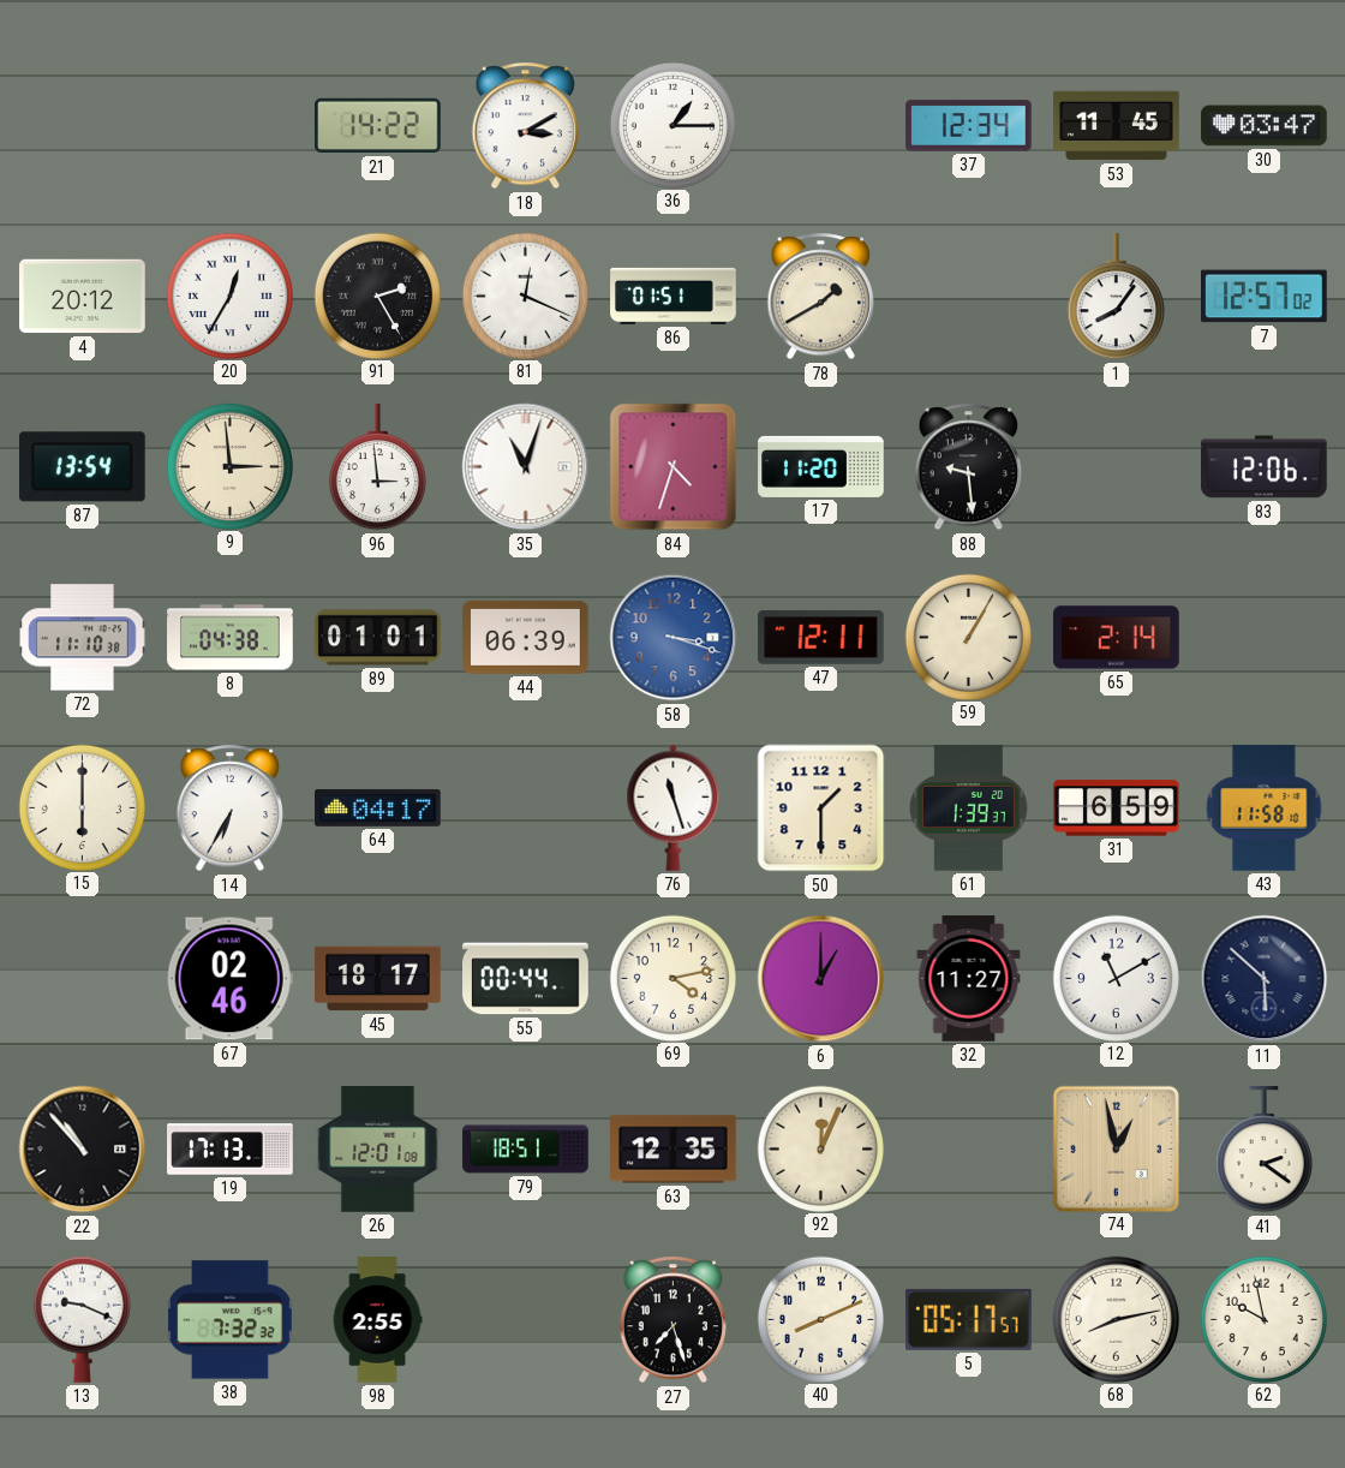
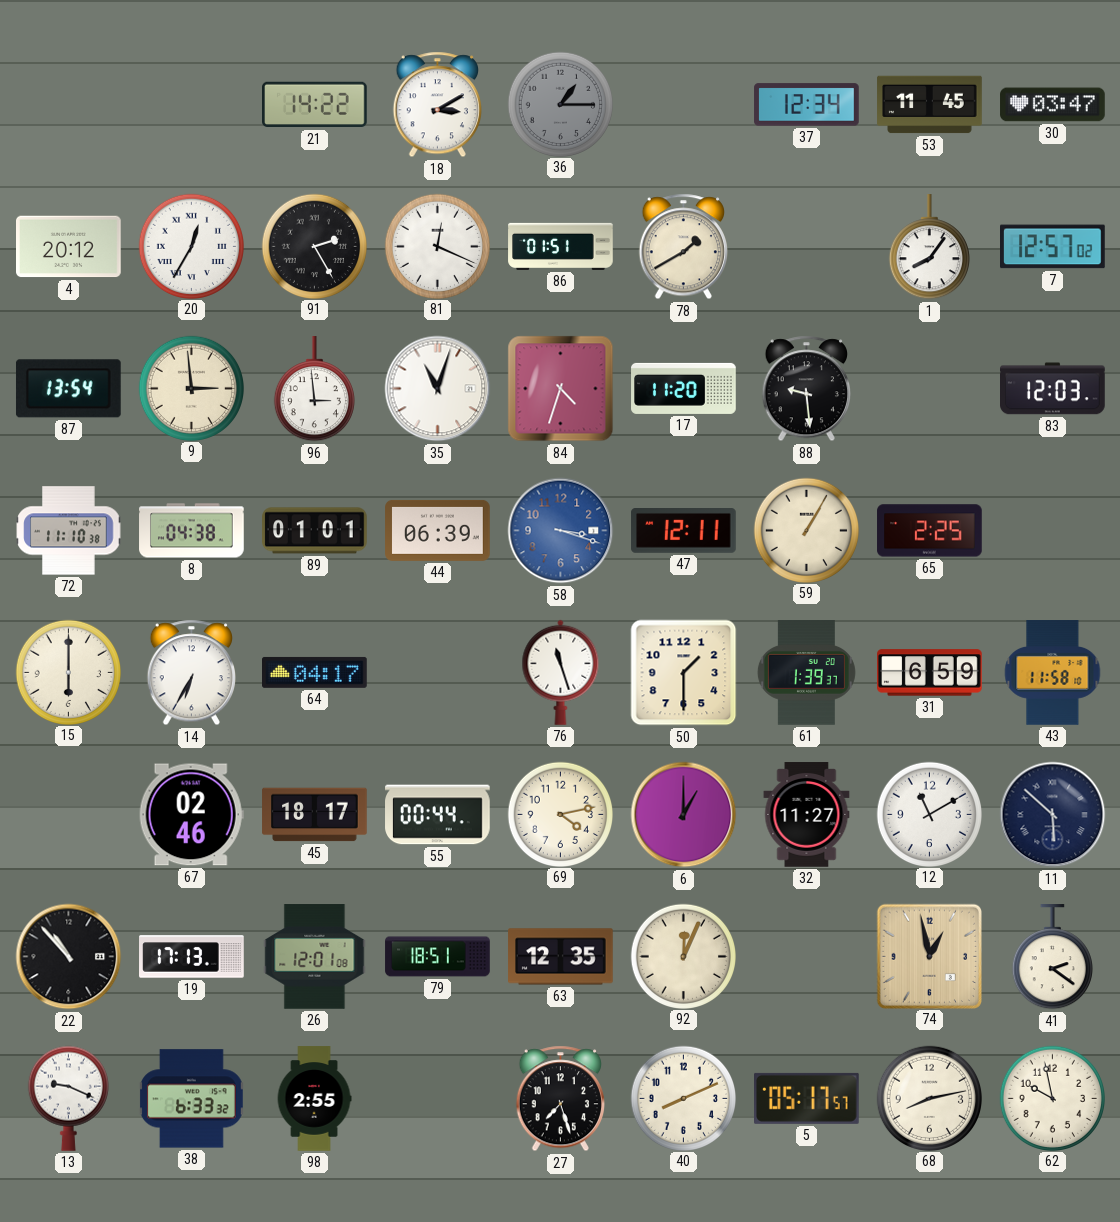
36 dial: white -> grey (560, 104)
83: 12:06 -> 12:03 (1053, 389)
65: 2:14 -> 2:25 (930, 531)
38: 7:32 -> 6:33 (191, 1099)
